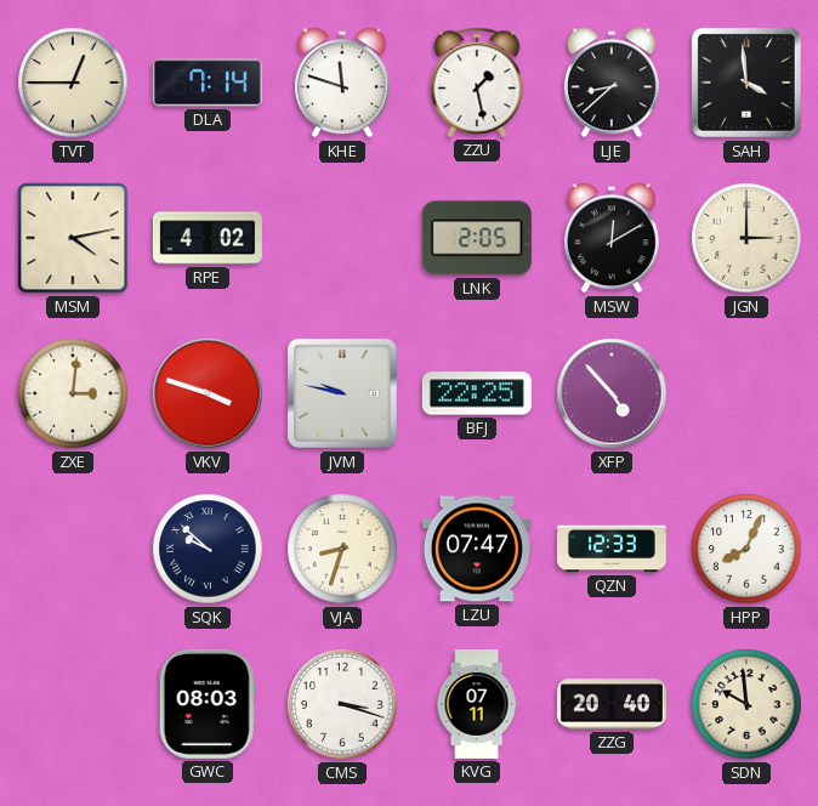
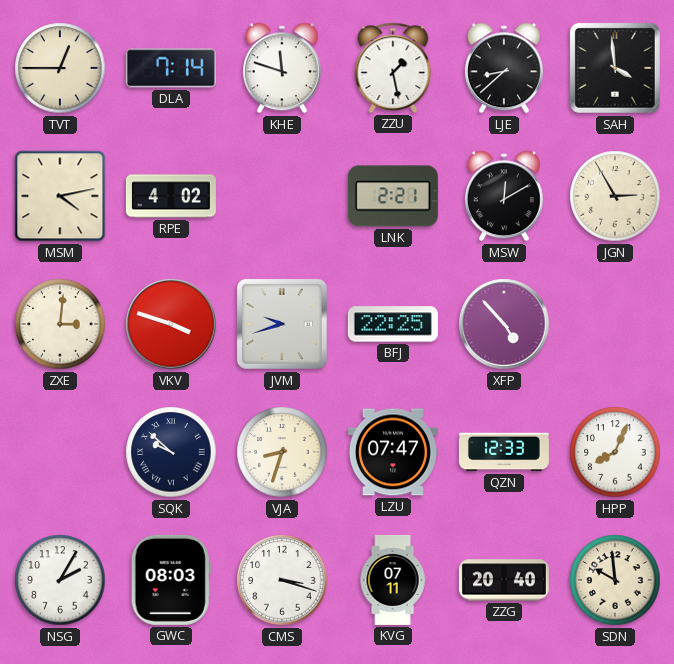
LNK: 2:05 -> 2:21 (393, 196)
JGN: 3:00 -> 2:55 (615, 196)
JVM: 9:47 -> 9:42 (282, 324)
NSG: none -> 2:05 (60, 580)
